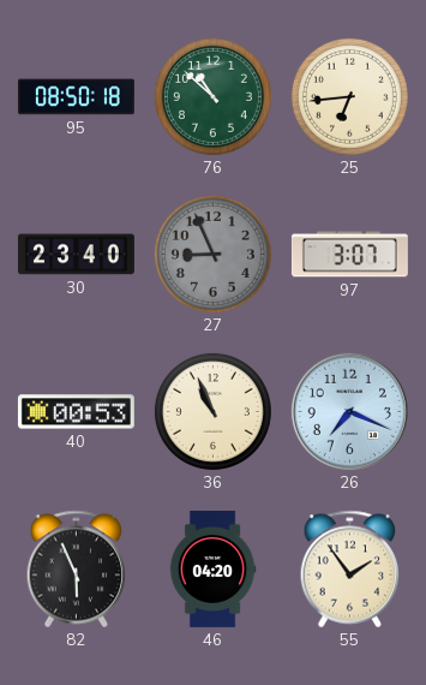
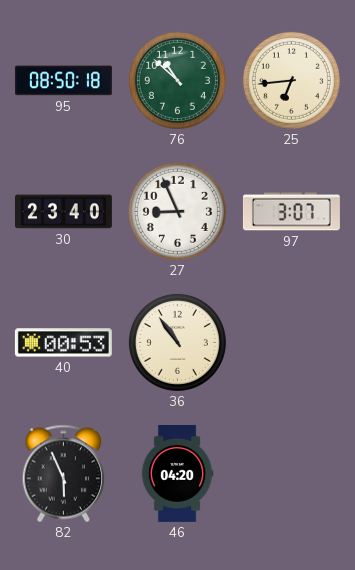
27 dial: grey -> white (177, 211)
36: 10:56 -> 10:54 (177, 342)
26: 7:19 -> none (349, 411)
55: 1:54 -> none (350, 570)
